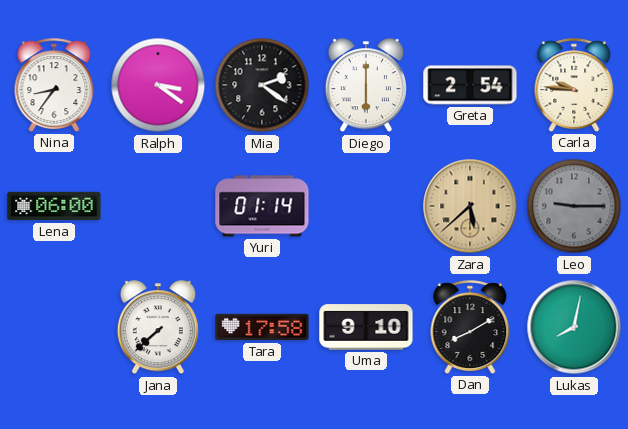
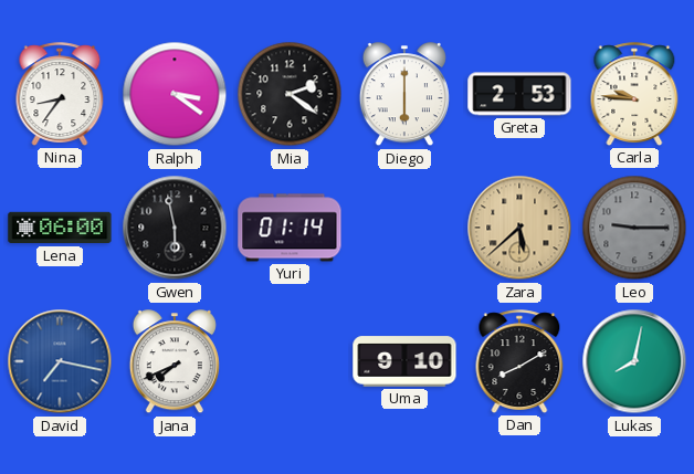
Greta: 2:54 -> 2:53 (519, 94)
Gwen: none -> 5:58 (175, 228)
David: none -> 7:17 (60, 361)
Jana: 7:38 -> 7:41 (175, 362)
Tara: 17:58 -> none (262, 327)
